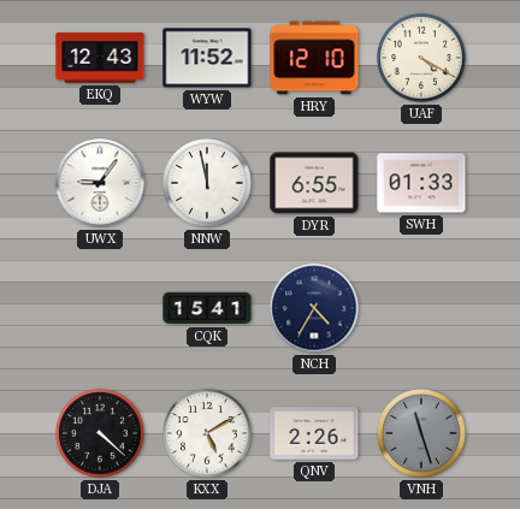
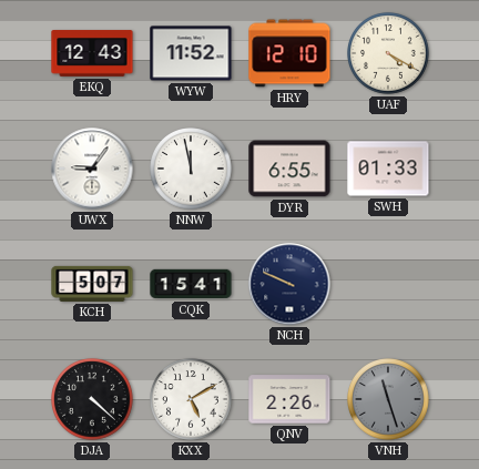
KCH: none -> 5:07 (92, 284)
NCH: 4:35 -> 9:49 (289, 284)
